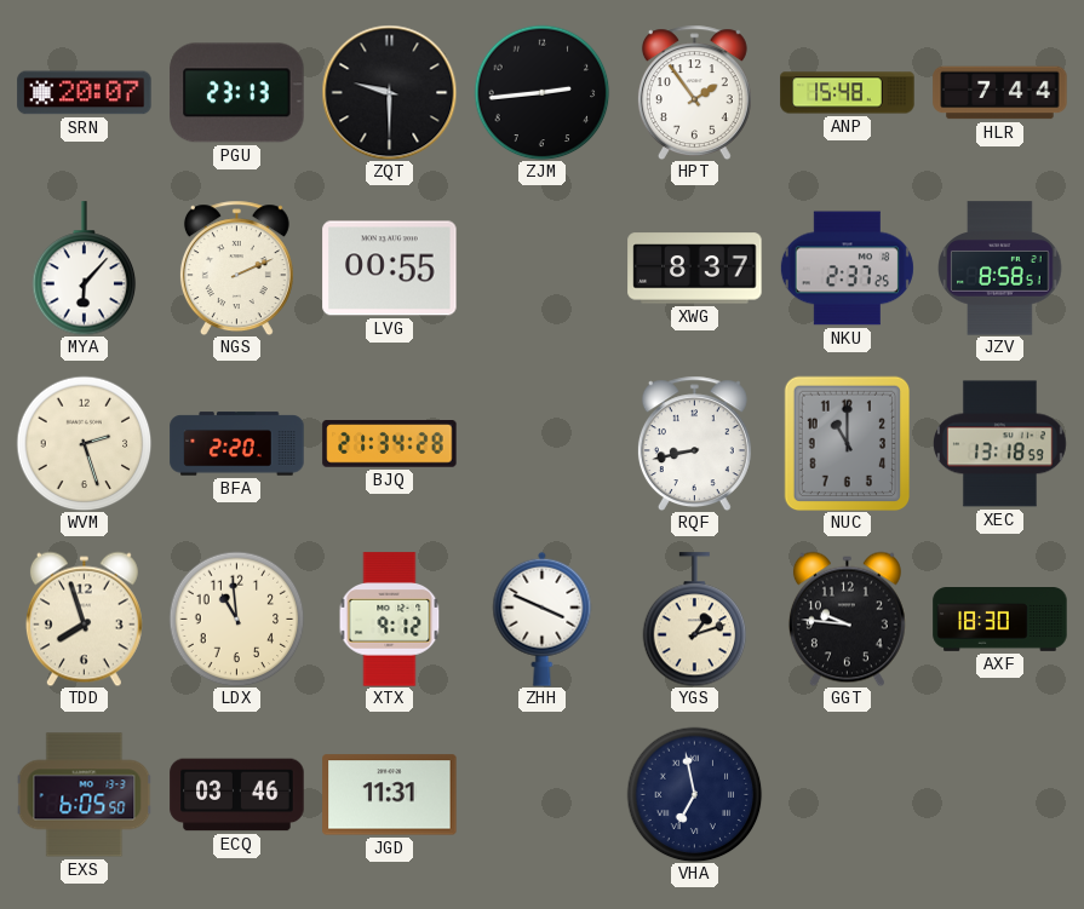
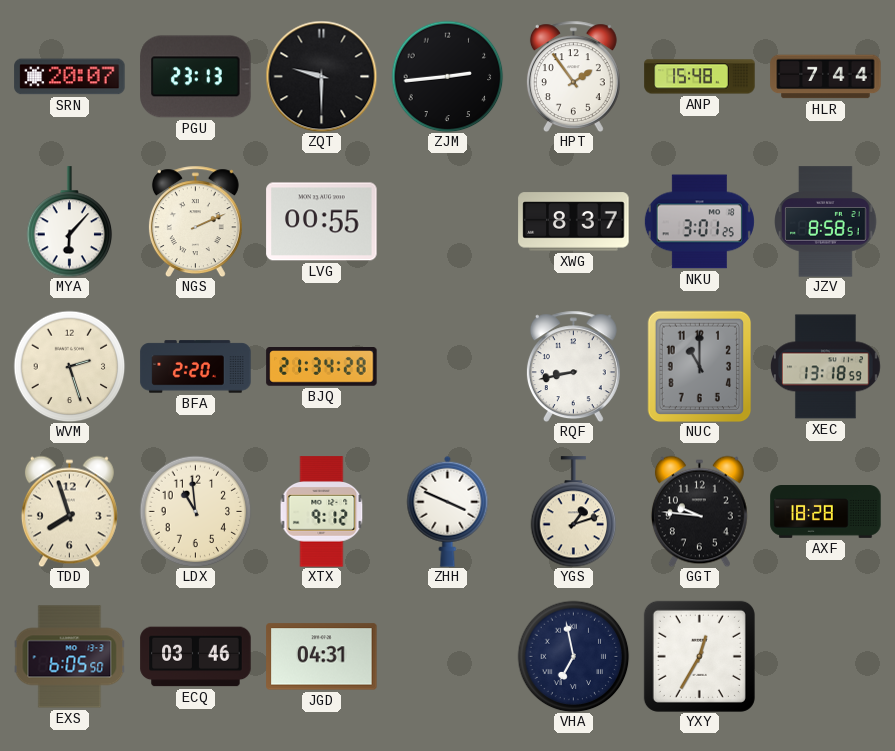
NKU: 2:37 -> 3:01 (699, 222)
AXF: 18:30 -> 18:28 (826, 512)
JGD: 11:31 -> 04:31 (322, 657)
YXY: none -> 12:35 (699, 656)
